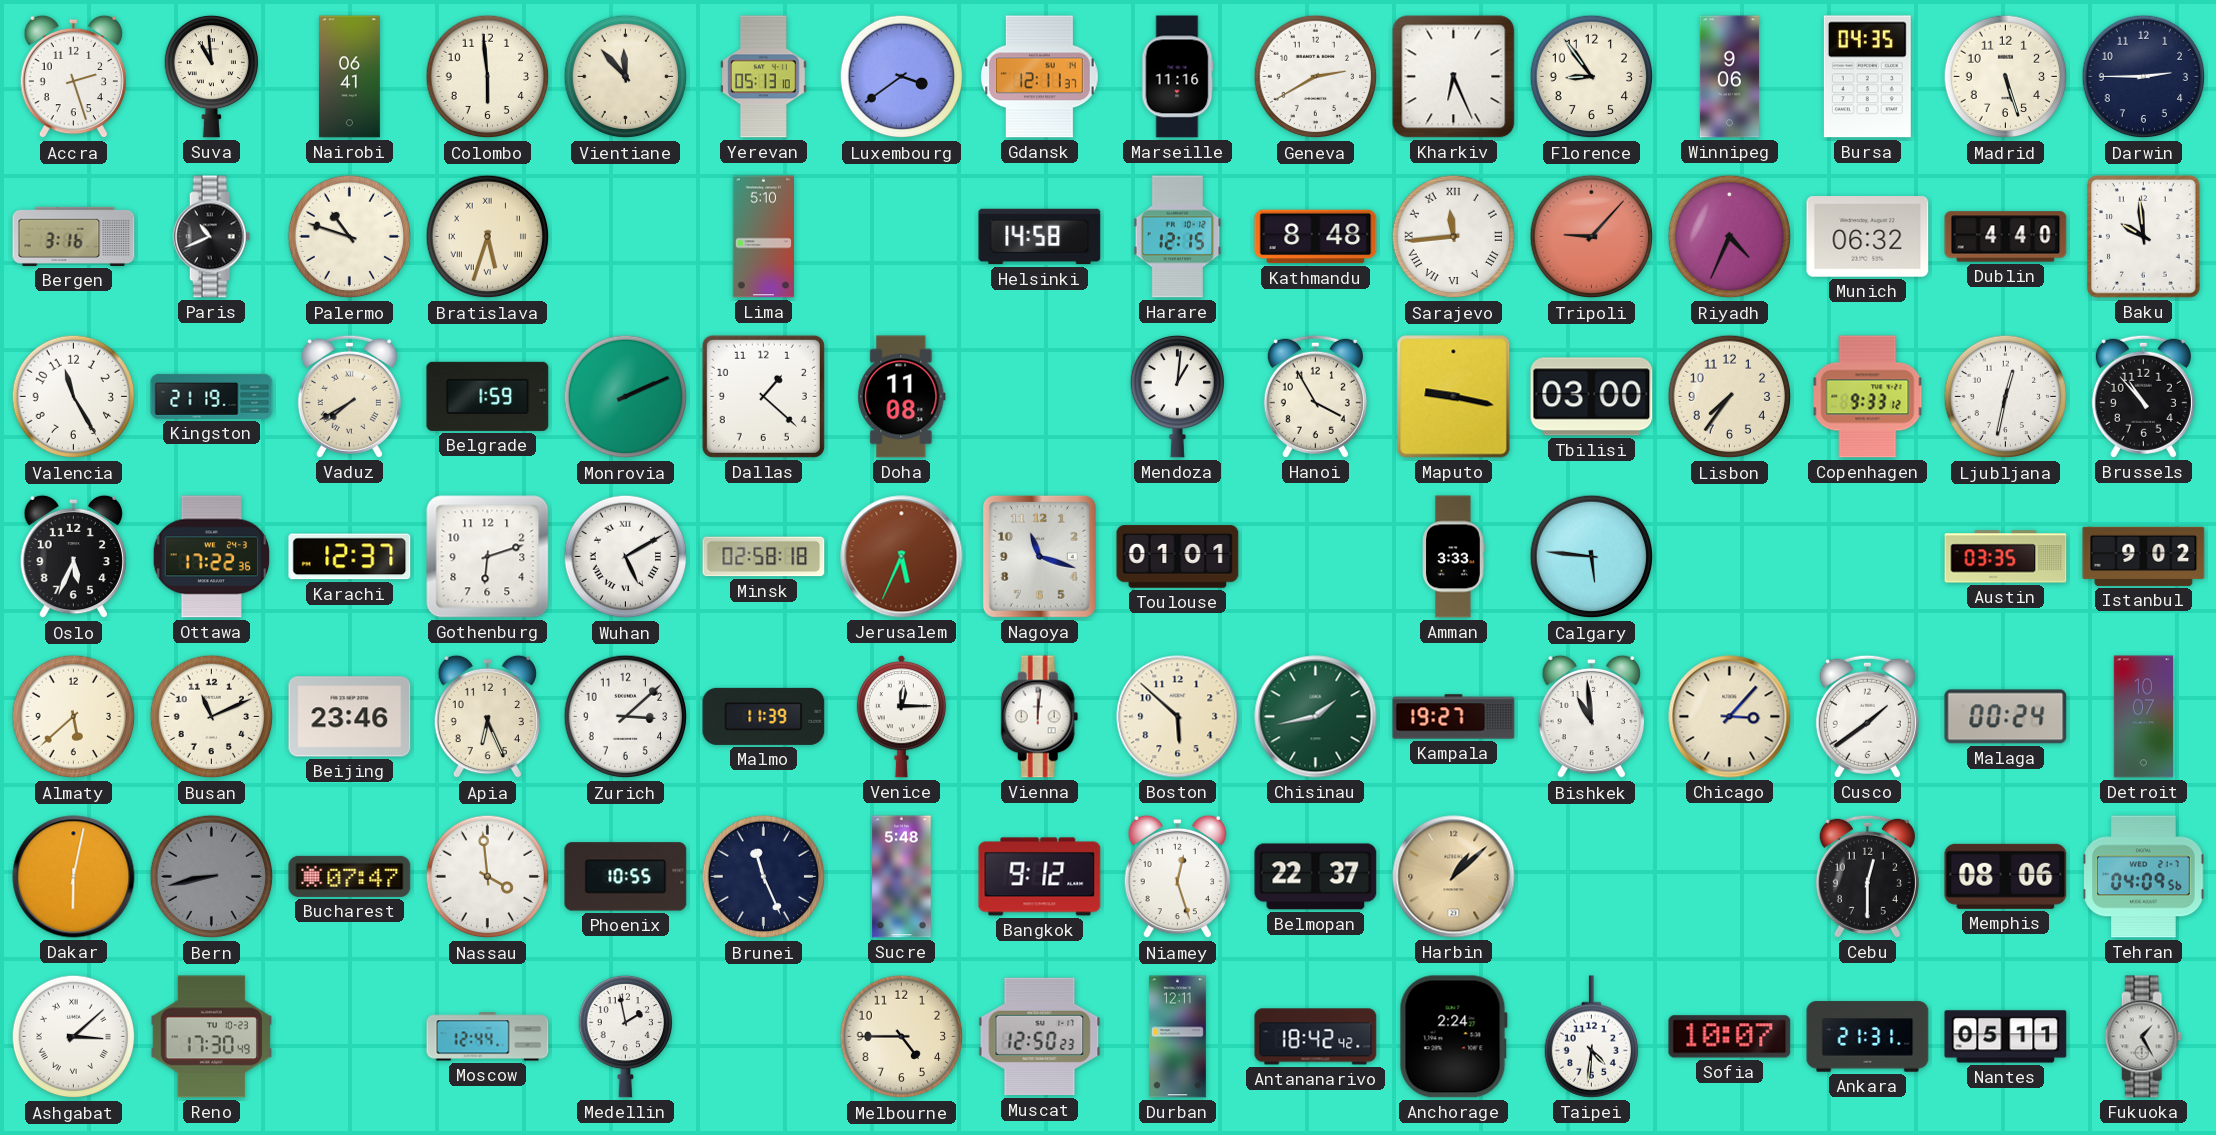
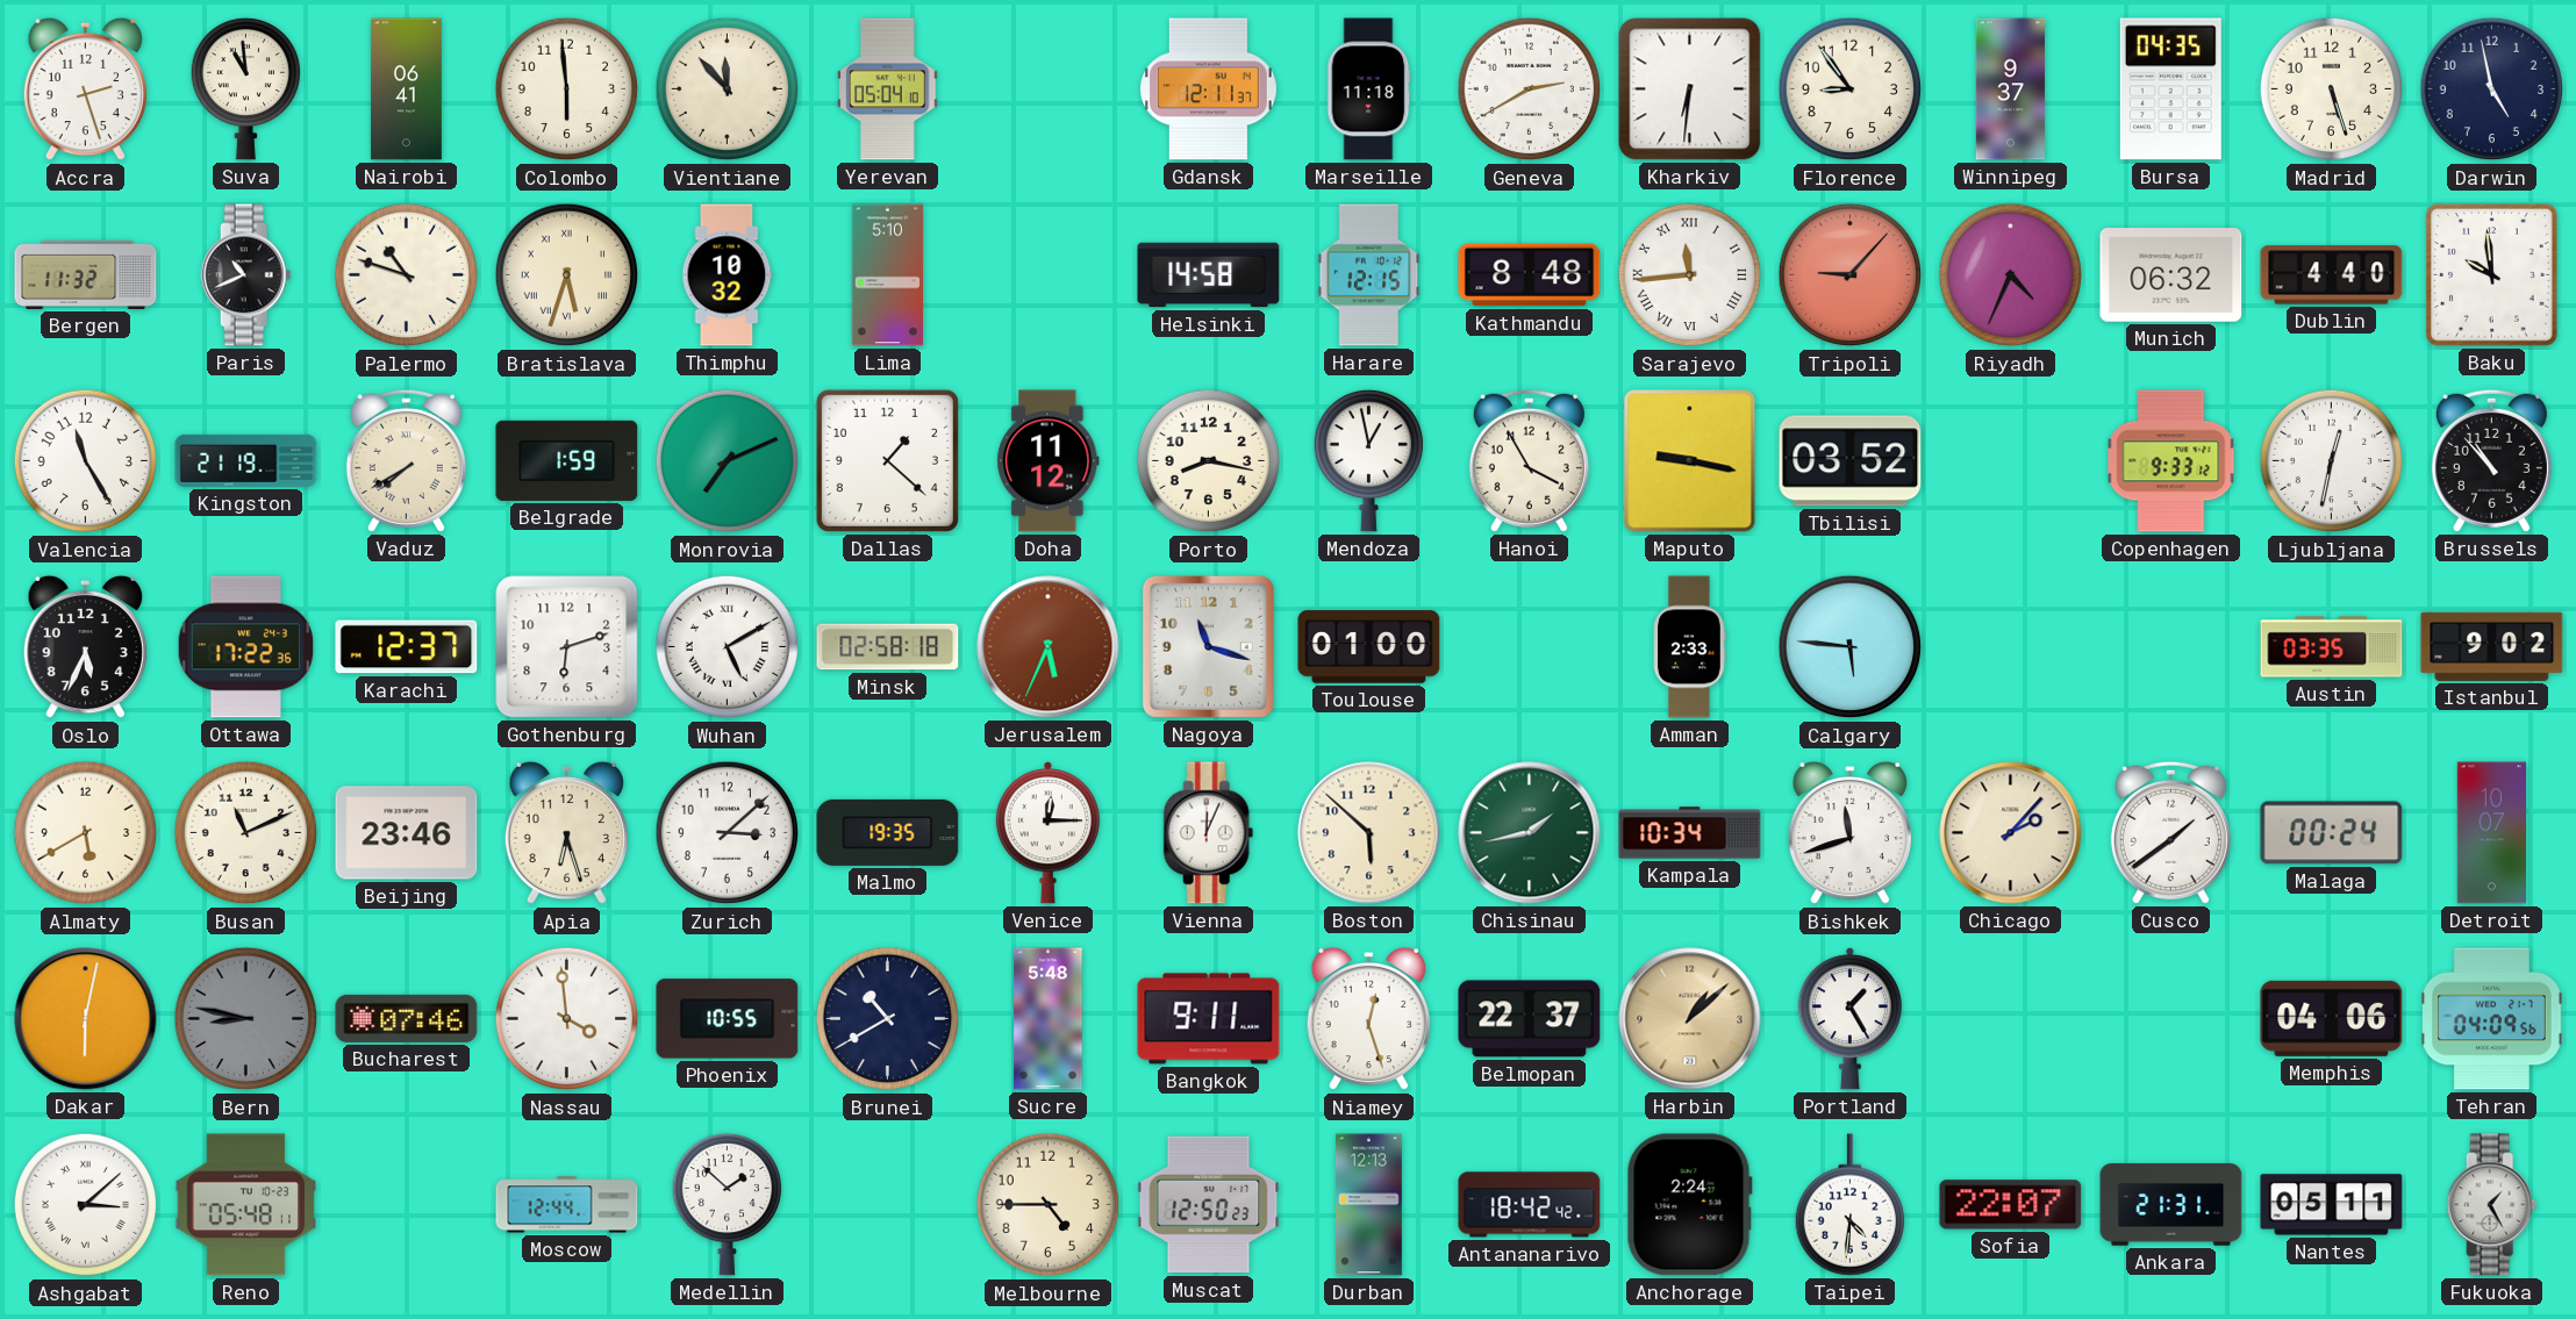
Yerevan: 05:13 -> 05:04 (888, 89)
Luxembourg: 3:39 -> none (902, 77)
Marseille: 11:16 -> 11:18 (1368, 89)
Kharkiv: 6:26 -> 6:31 (1690, 89)
Winnipeg: 9:06 -> 9:37 (2010, 89)
Darwin: 2:45 -> 4:58 (2492, 89)
Bergen: 3:16 -> 11:32 (86, 274)
Thimphu: none -> 10:32 (728, 275)
Monrovia: 2:11 -> 7:11 (728, 461)
Doha: 11:08 -> 11:12 (1049, 461)
Porto: none -> 8:17 (1209, 461)
Mendoza: 1:01 -> 12:58 (1368, 460)
Tbilisi: 03:00 -> 03:52 (1851, 461)
Lisbon: 7:36 -> none (1730, 397)
Toulouse: 01:01 -> 01:00 (1369, 647)
Amman: 3:33 -> 2:33 (1690, 647)
Almaty: 5:38 -> 5:40 (86, 833)
Apia: 6:26 -> 6:27 (566, 833)
Malmo: 11:39 -> 19:35 (888, 832)
Vienna: 12:01 -> 12:04 (1209, 833)
Kampala: 19:27 -> 10:34 (1690, 833)
Bishkek: 10:59 -> 11:42 (1849, 833)
Chicago: 3:07 -> 2:07 (2011, 833)
Bern: 8:43 -> 8:47 (246, 1019)
Bucharest: 07:47 -> 07:46 (407, 1018)
Brunei: 11:26 -> 10:40 (888, 1019)
Bangkok: 9:12 -> 9:11 (1209, 1019)
Portland: none -> 1:25 (1849, 1019)
Cebu: 12:30 -> none (1867, 876)
Memphis: 08:06 -> 04:06 (2332, 1018)
Reno: 17:30 -> 05:48 (245, 1205)
Medellin: 1:58 -> 1:52 (727, 1204)
Durban: 12:11 -> 12:13 (1368, 1205)
Sofia: 10:07 -> 22:07 (2011, 1205)
